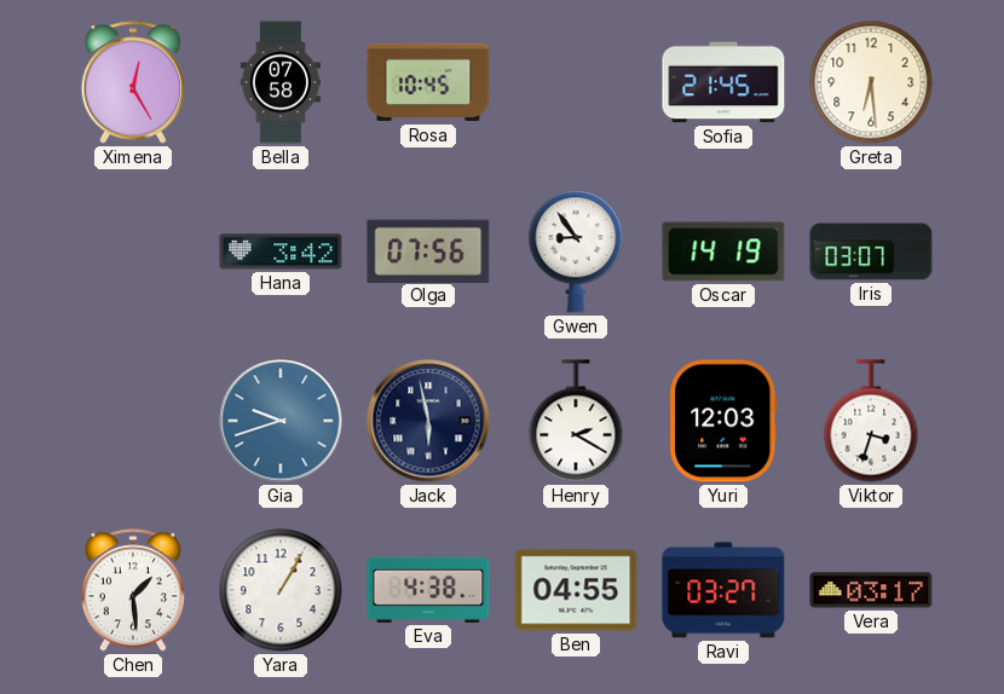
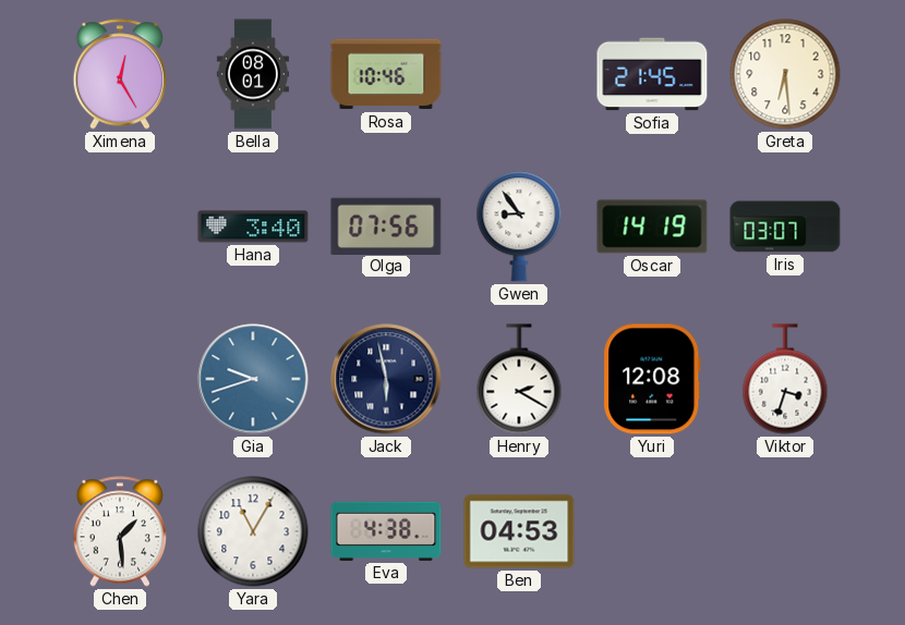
Bella: 07:58 -> 08:01 (253, 74)
Rosa: 10:45 -> 10:46 (386, 74)
Hana: 3:42 -> 3:40 (253, 226)
Yuri: 12:03 -> 12:08 (652, 379)
Yara: 1:05 -> 11:05 (253, 531)
Ben: 04:55 -> 04:53 (519, 531)
Ravi: 03:27 -> none (723, 590)
Vera: 03:17 -> none (871, 590)
